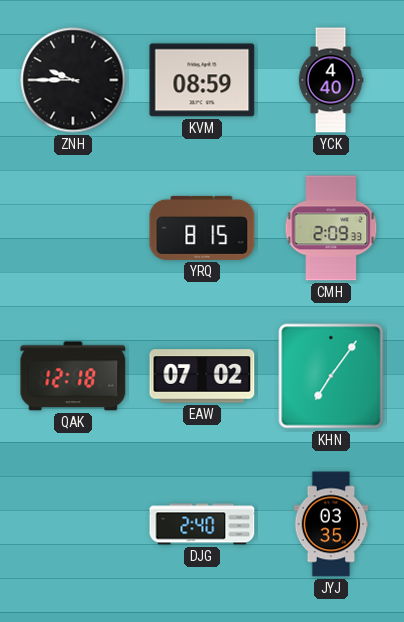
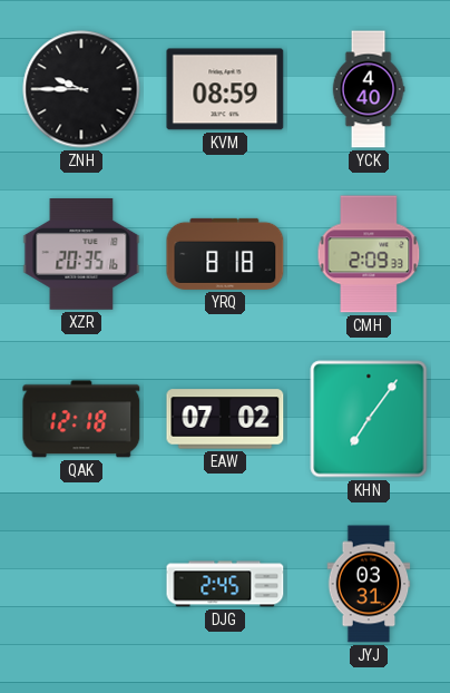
XZR: none -> 20:35 (81, 254)
YRQ: 8:15 -> 8:18 (225, 254)
DJG: 2:40 -> 2:45 (225, 584)
JYJ: 03:35 -> 03:31 (369, 584)
